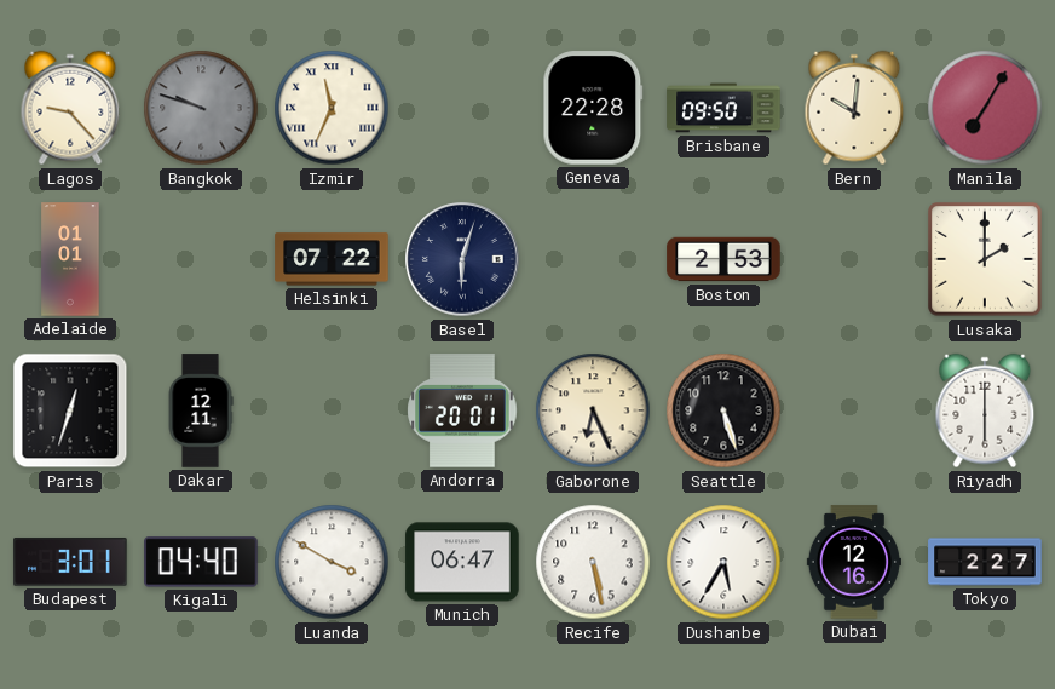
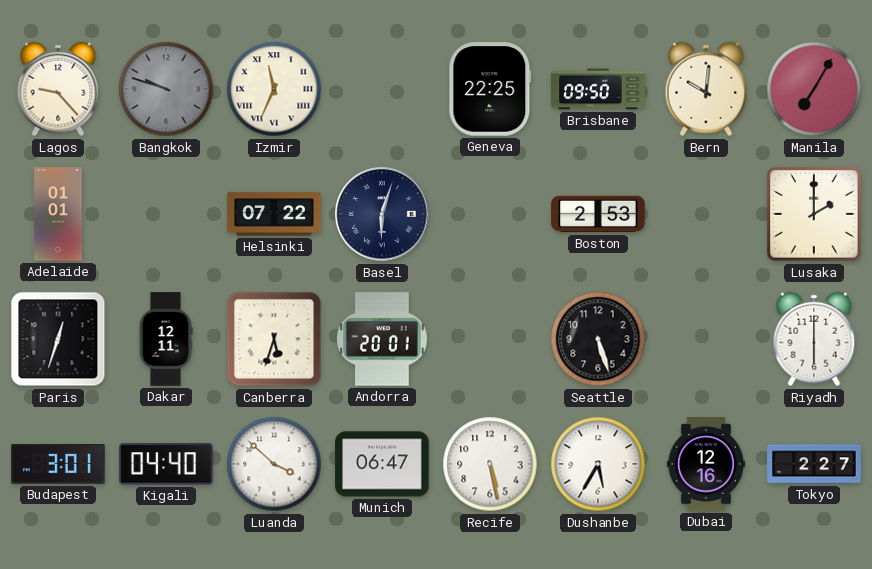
Geneva: 22:28 -> 22:25 (490, 89)
Canberra: none -> 5:33 (274, 339)
Gaborone: 6:26 -> none (593, 410)
Luanda: 3:50 -> 3:52 (274, 464)
